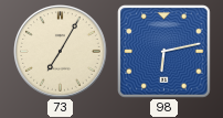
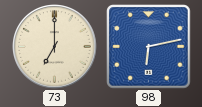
73: 7:05 -> 7:00 (55, 47)
